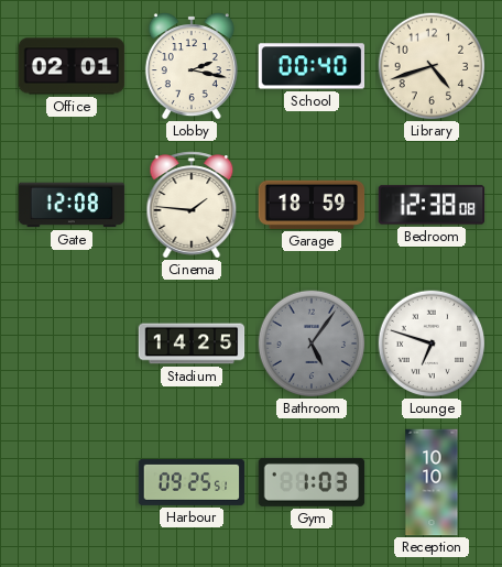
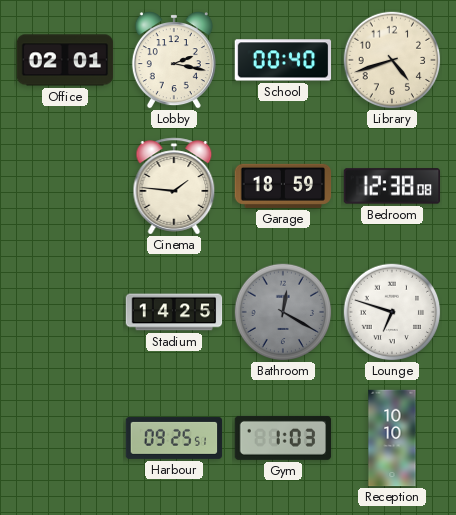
Gate: 12:08 -> none (72, 205)
Bathroom: 5:06 -> 12:20 (283, 312)
